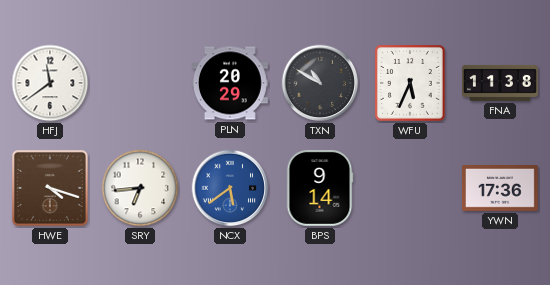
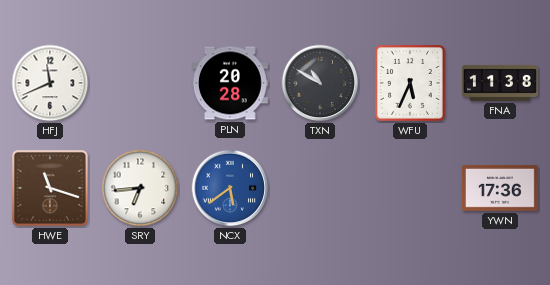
HFJ: 11:39 -> 11:41 (50, 83)
PLN: 20:29 -> 20:28 (231, 83)
HWE: 4:18 -> 11:18 (50, 188)
BPS: 9:14 -> none (320, 188)
